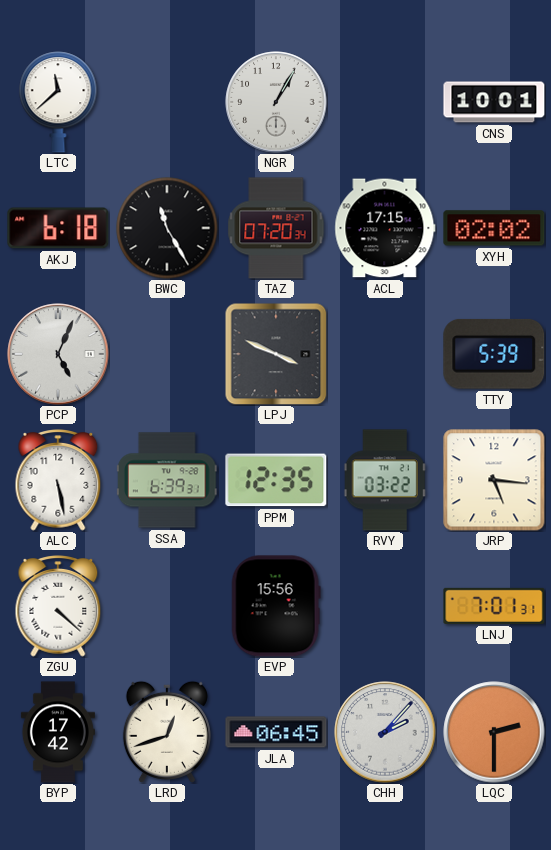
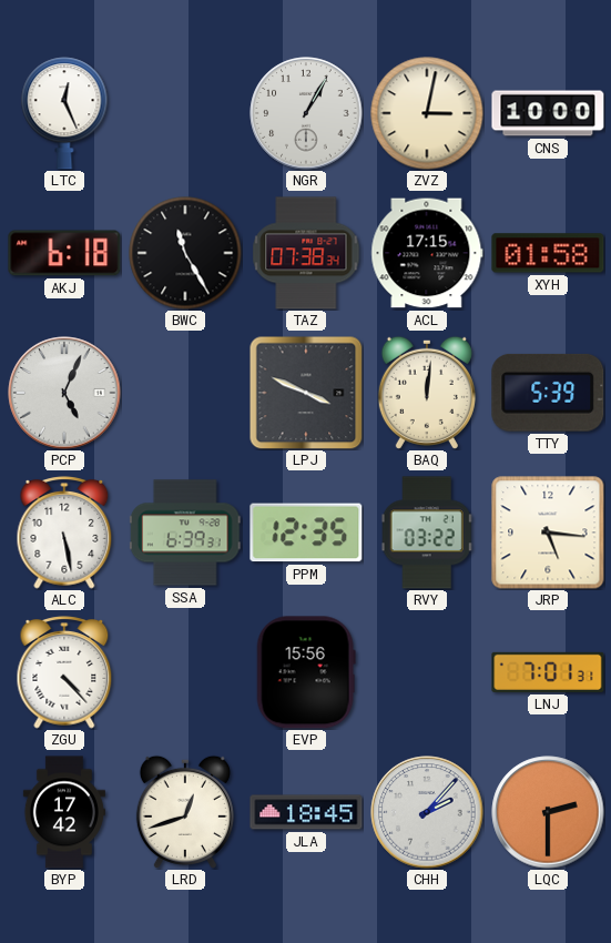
LTC: 11:38 -> 12:26 (64, 113)
ZVZ: none -> 3:02 (427, 113)
CNS: 10:01 -> 10:00 (548, 113)
TAZ: 07:20 -> 07:38 (306, 253)
XYH: 02:02 -> 01:58 (548, 253)
BAQ: none -> 12:01 (427, 393)
ZGU: 4:22 -> 4:23 (64, 672)
JLA: 06:45 -> 18:45 (306, 812)
